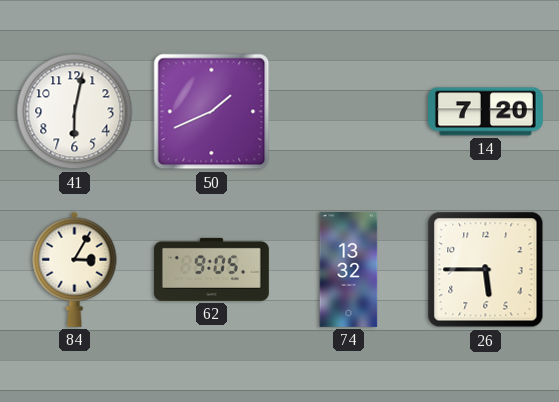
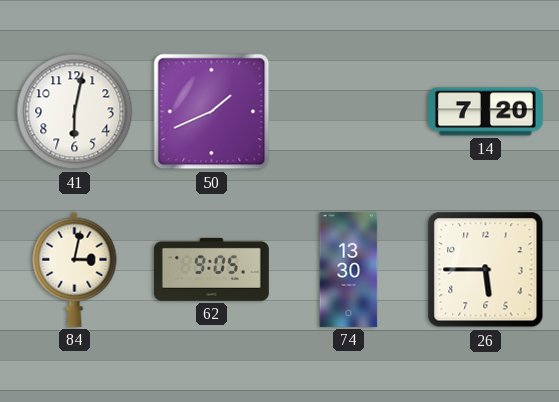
84: 3:05 -> 3:02 (75, 269)
74: 13:32 -> 13:30 (349, 269)
